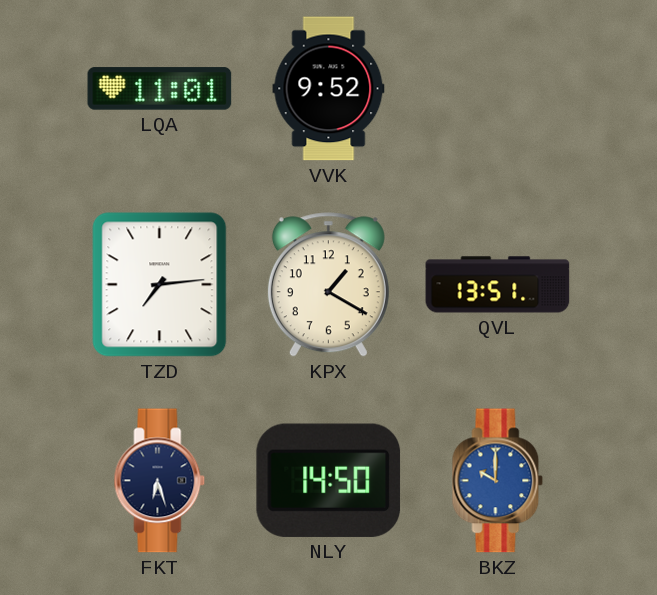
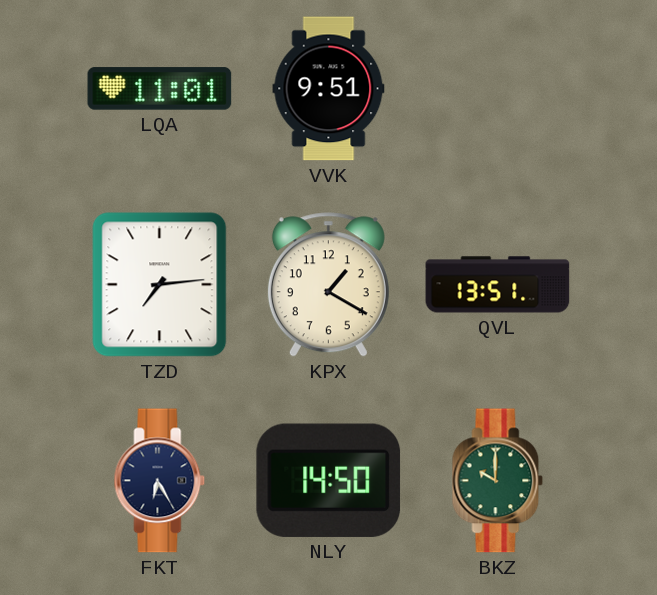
VVK: 9:52 -> 9:51 (329, 89)
FKT: 6:27 -> 6:25 (160, 481)
BKZ dial: blue -> green (498, 481)
